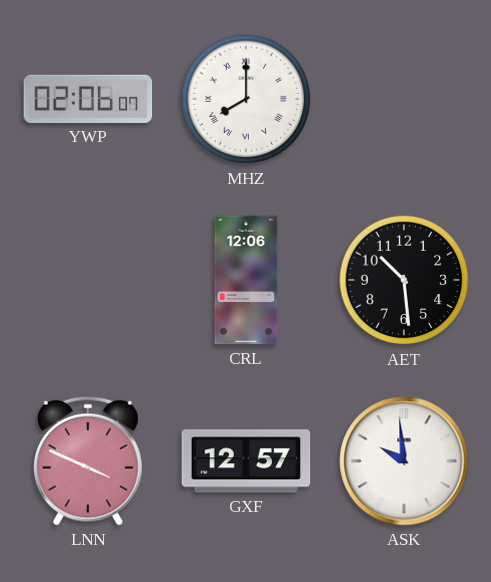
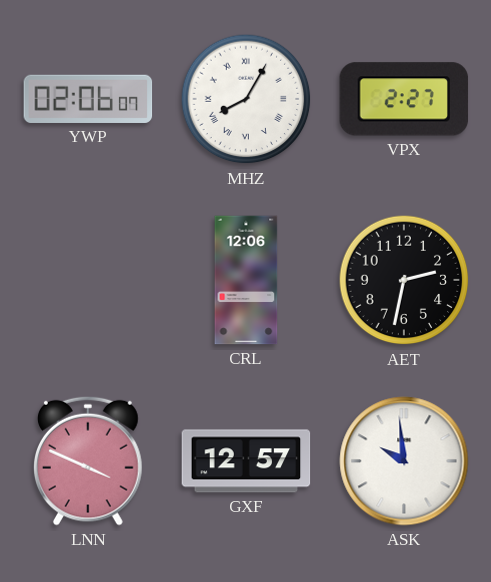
MHZ: 8:00 -> 8:05 (246, 99)
VPX: none -> 2:27 (404, 99)
AET: 10:29 -> 2:32 (404, 280)
